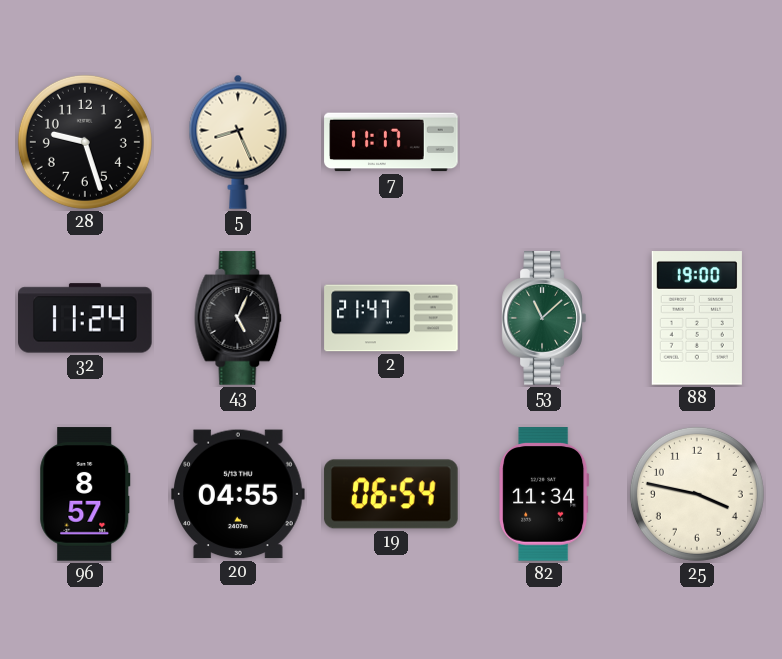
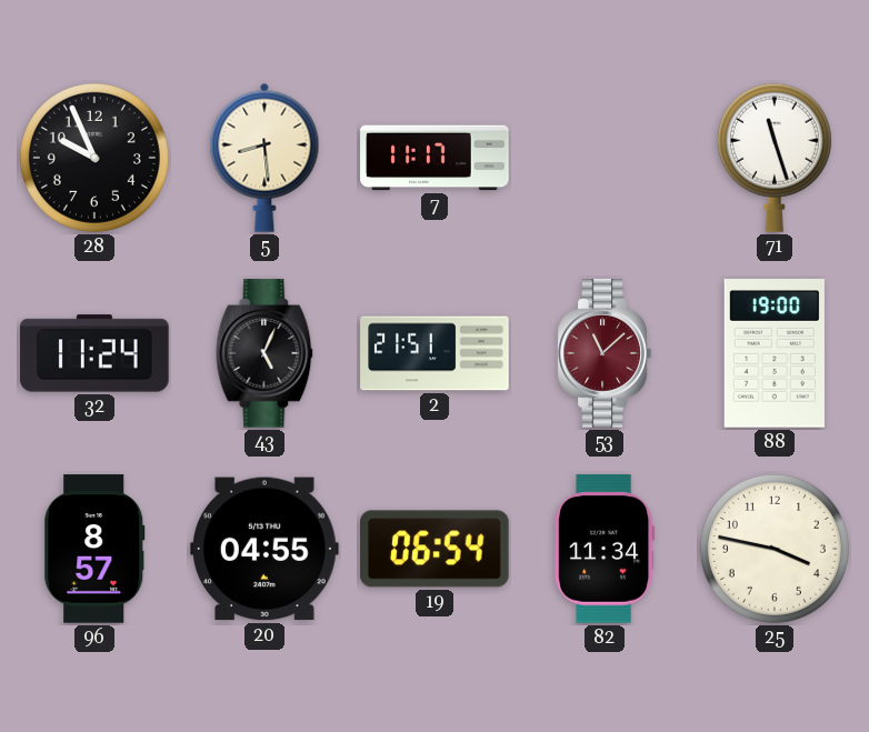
28: 9:27 -> 9:56 (94, 158)
5: 8:26 -> 8:29 (264, 158)
71: none -> 11:27 (775, 158)
2: 21:47 -> 21:51 (434, 353)
53 dial: green -> burgundy (605, 353)
